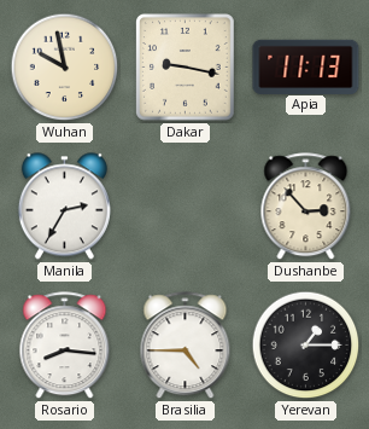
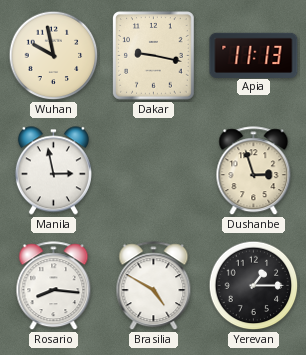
Manila: 2:35 -> 2:58 (53, 171)
Dushanbe: 2:53 -> 2:57 (254, 171)
Brasilia: 4:45 -> 4:50 (154, 286)
